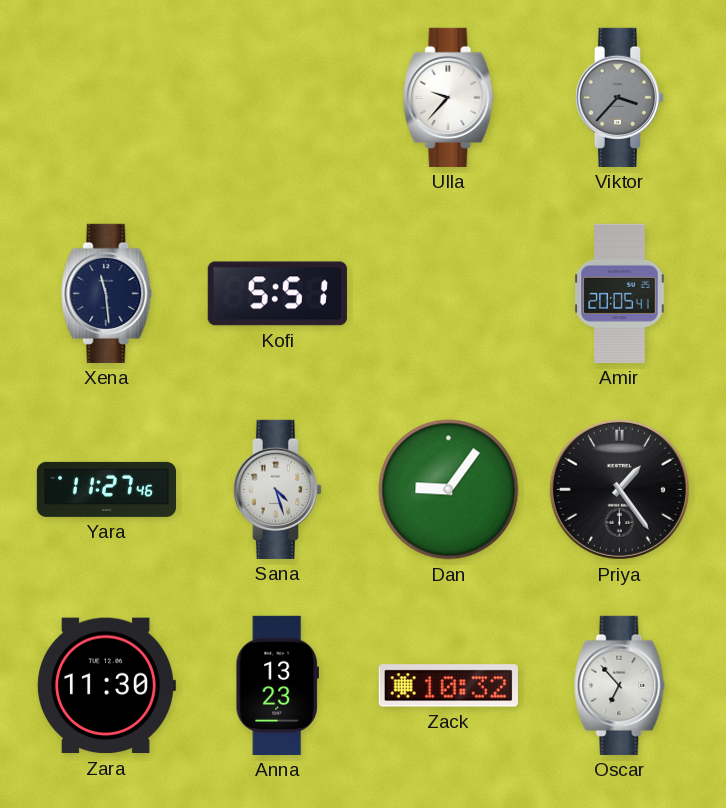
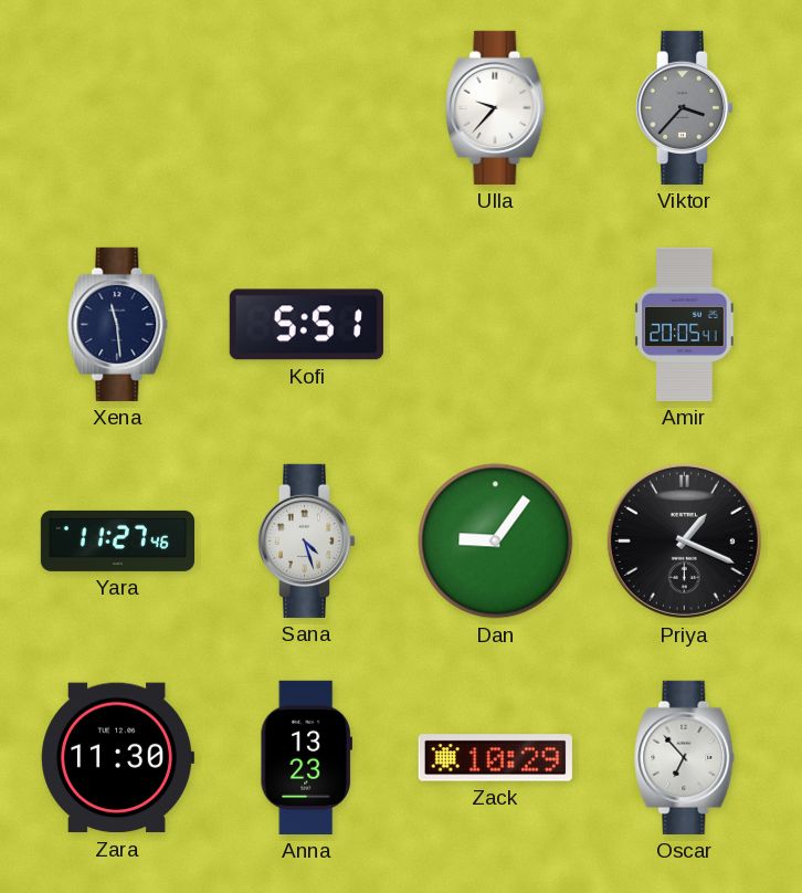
Priya: 1:24 -> 1:19 (684, 540)
Zack: 10:32 -> 10:29 (495, 758)
